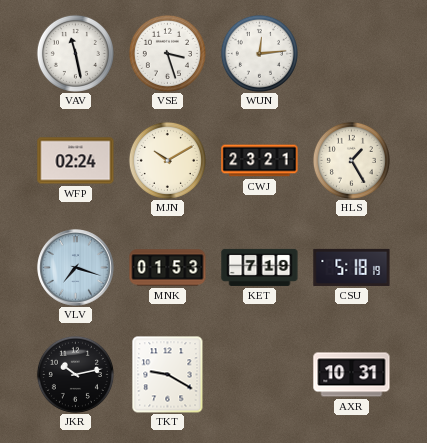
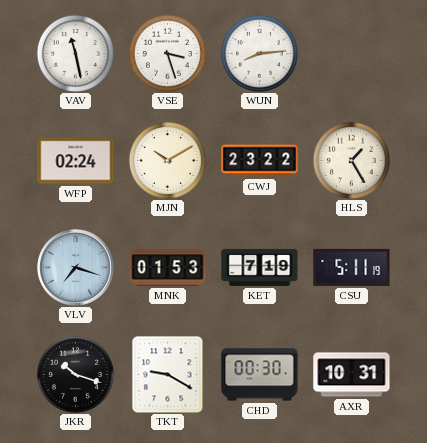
WUN: 12:14 -> 8:14 (259, 53)
CWJ: 23:21 -> 23:22 (260, 161)
CSU: 5:18 -> 5:11 (352, 267)
JKR: 10:13 -> 10:18 (75, 374)
CHD: none -> 00:30 (260, 375)
